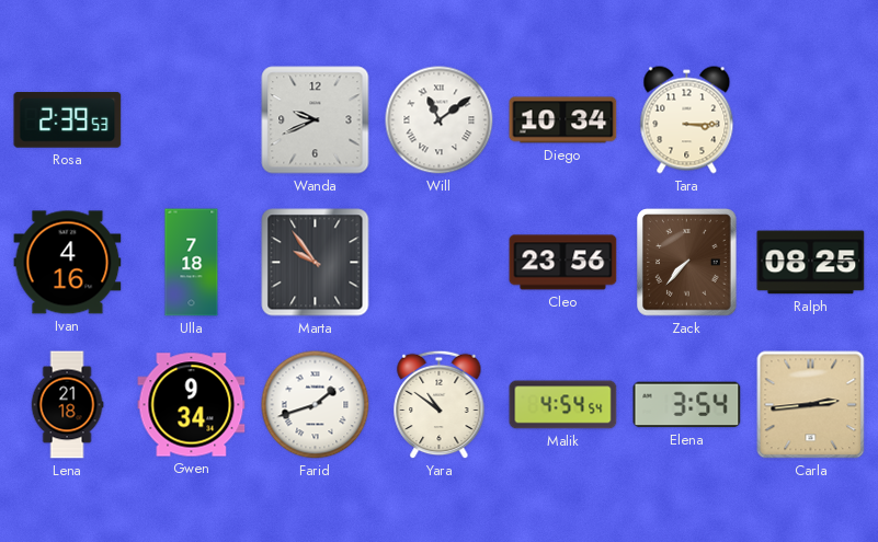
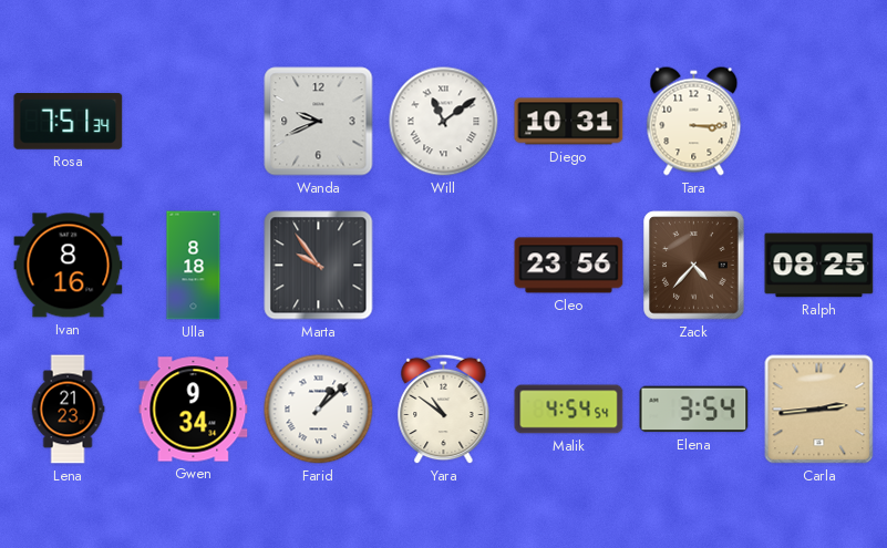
Rosa: 2:39 -> 7:51 (69, 122)
Diego: 10:34 -> 10:31 (569, 122)
Ivan: 4:16 -> 8:16 (69, 266)
Ulla: 7:18 -> 8:18 (194, 266)
Zack: 7:37 -> 4:37 (694, 266)
Lena: 21:18 -> 21:23 (68, 410)
Farid: 1:42 -> 1:08 (319, 410)
